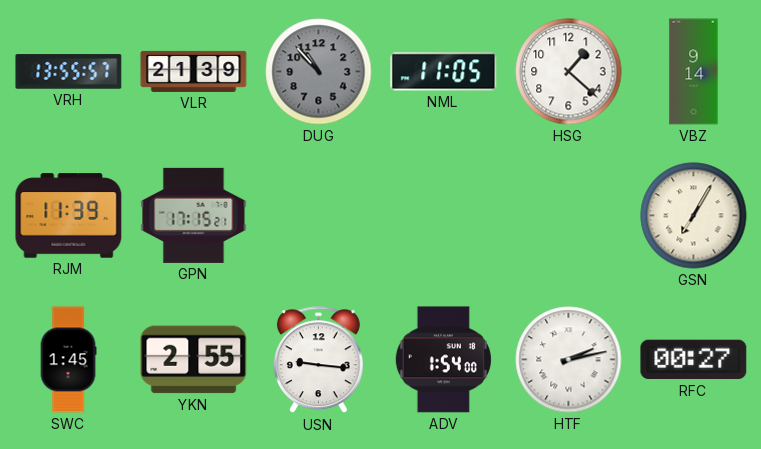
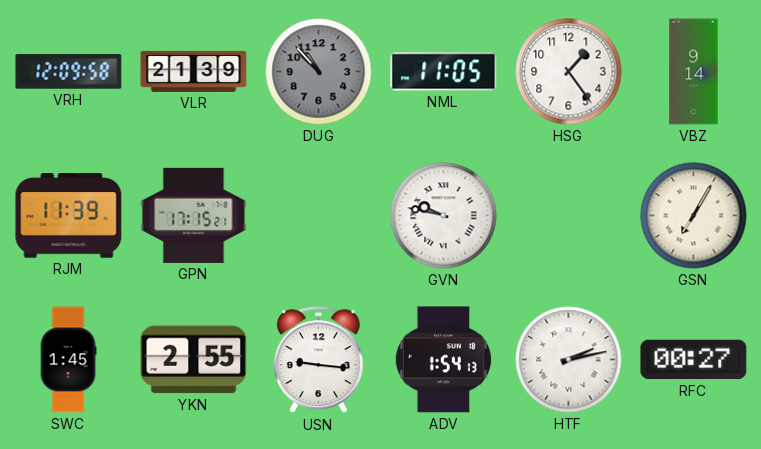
VRH: 13:55 -> 12:09 (69, 72)
HSG: 1:22 -> 1:24 (569, 72)
GVN: none -> 9:47 (444, 216)
ADV: 1:54:00 -> 1:54:13 (443, 360)
